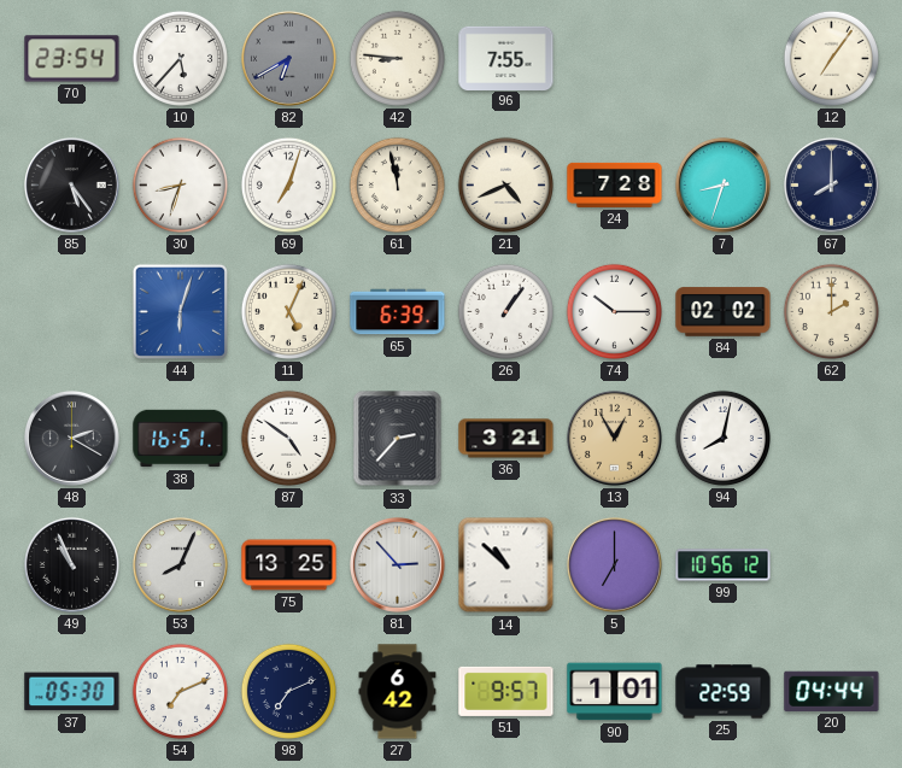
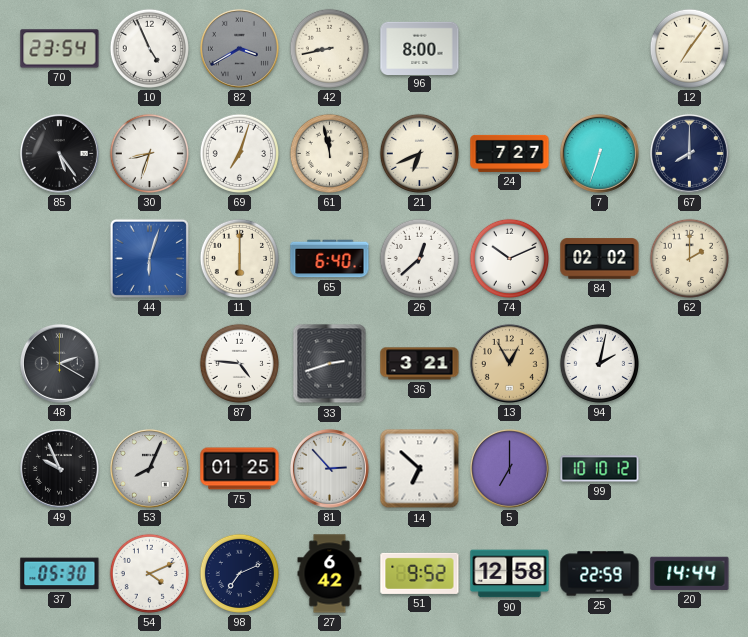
10: 5:37 -> 4:56 (149, 48)
82: 6:40 -> 3:40 (239, 48)
42: 8:46 -> 8:43 (329, 48)
96: 7:55 -> 8:00 (420, 48)
21: 4:41 -> 6:41 (419, 153)
24: 7:28 -> 7:27 (510, 153)
7: 8:33 -> 6:33 (599, 153)
11: 5:04 -> 6:00 (239, 258)
65: 6:39 -> 6:40 (330, 259)
26: 1:06 -> 12:38 (419, 258)
74: 10:15 -> 10:11 (509, 258)
38: 16:51 -> none (181, 439)
87: 4:51 -> 4:46 (239, 363)
33: 2:37 -> 2:42 (330, 364)
94: 8:02 -> 2:02 (599, 363)
49: 10:56 -> 9:56 (59, 468)
75: 13:25 -> 01:25 (240, 469)
14: 10:52 -> 6:52 (420, 469)
99: 10:56 -> 10:10 (600, 469)
54: 7:11 -> 4:11 (149, 573)
51: 9:57 -> 9:52 (420, 573)
90: 1:01 -> 12:58 (510, 574)
20: 04:44 -> 14:44 (690, 573)
